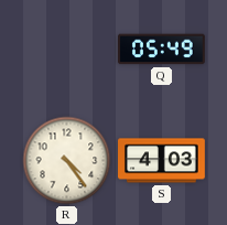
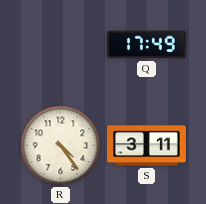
Q: 05:49 -> 17:49 (147, 45)
S: 4:03 -> 3:11 (147, 146)
